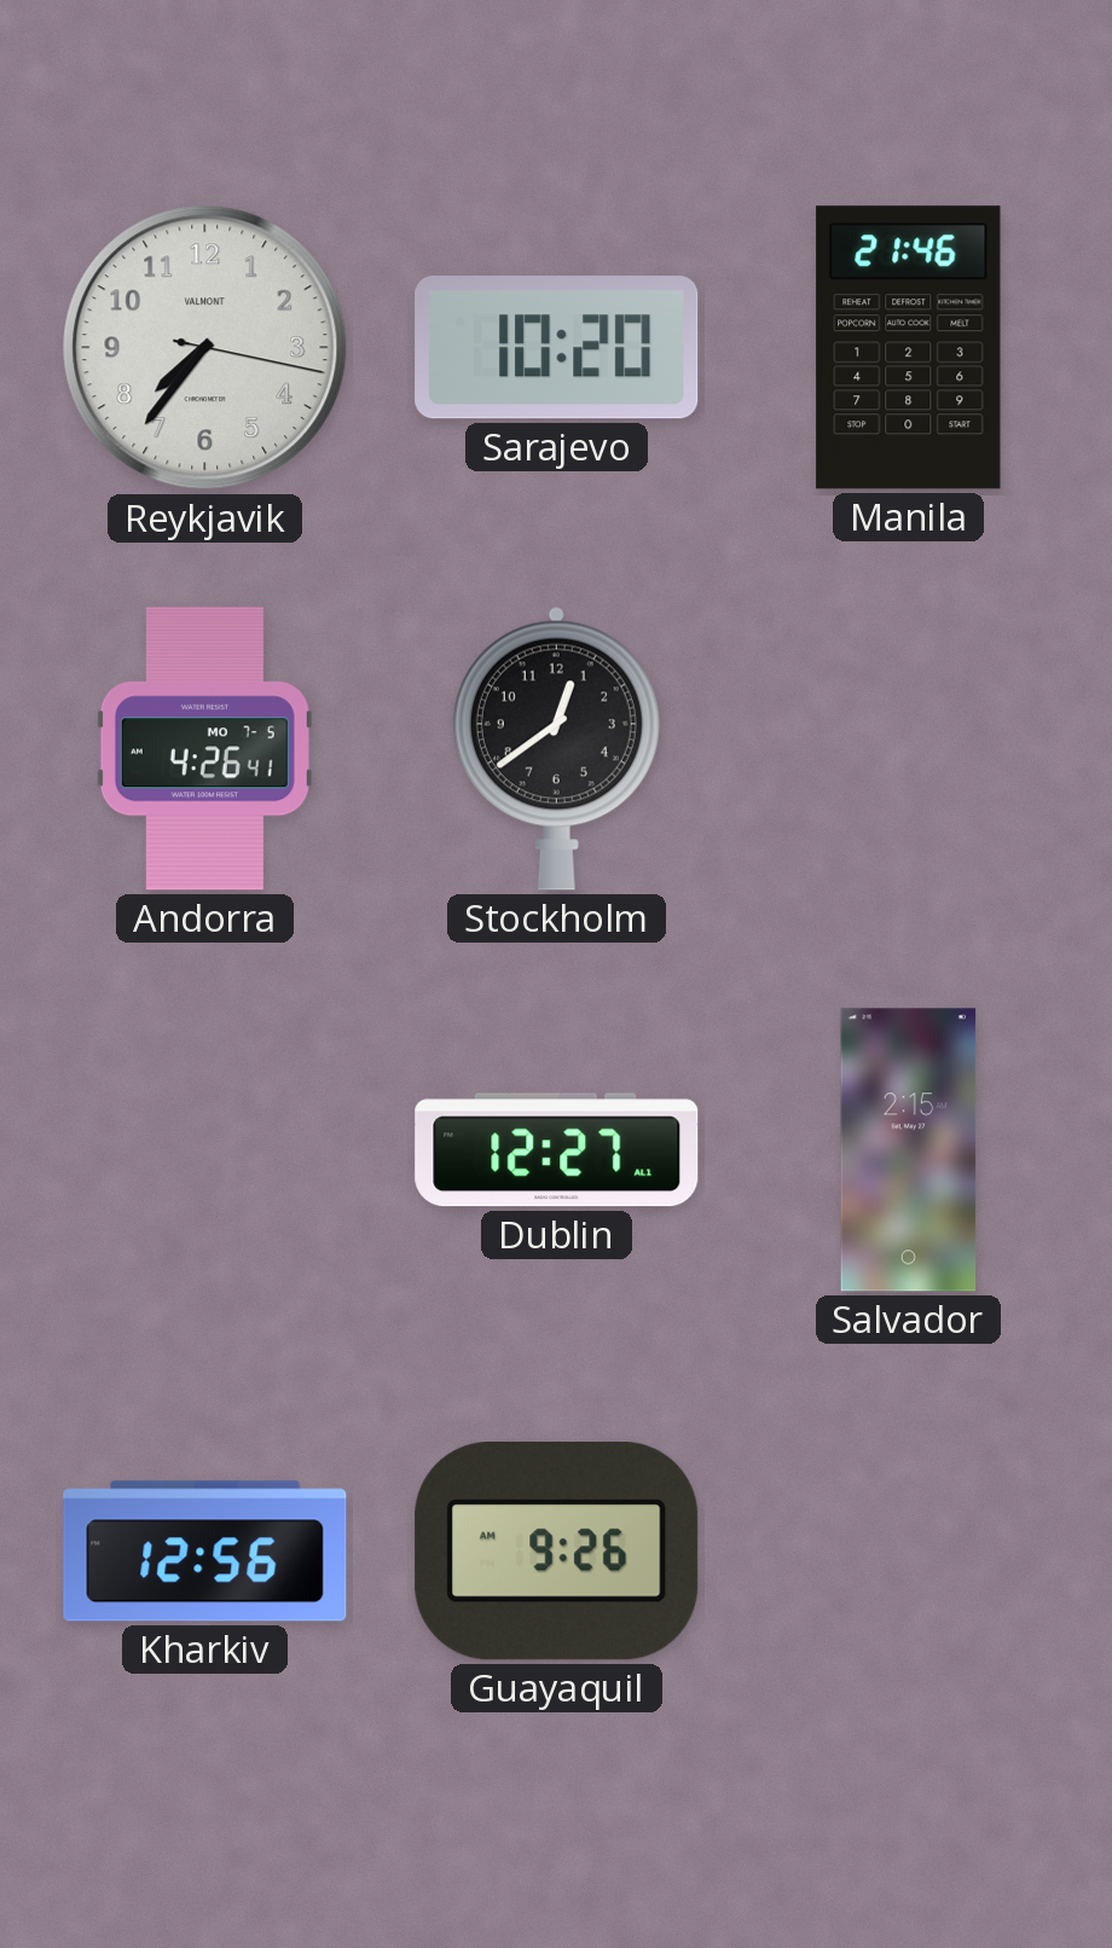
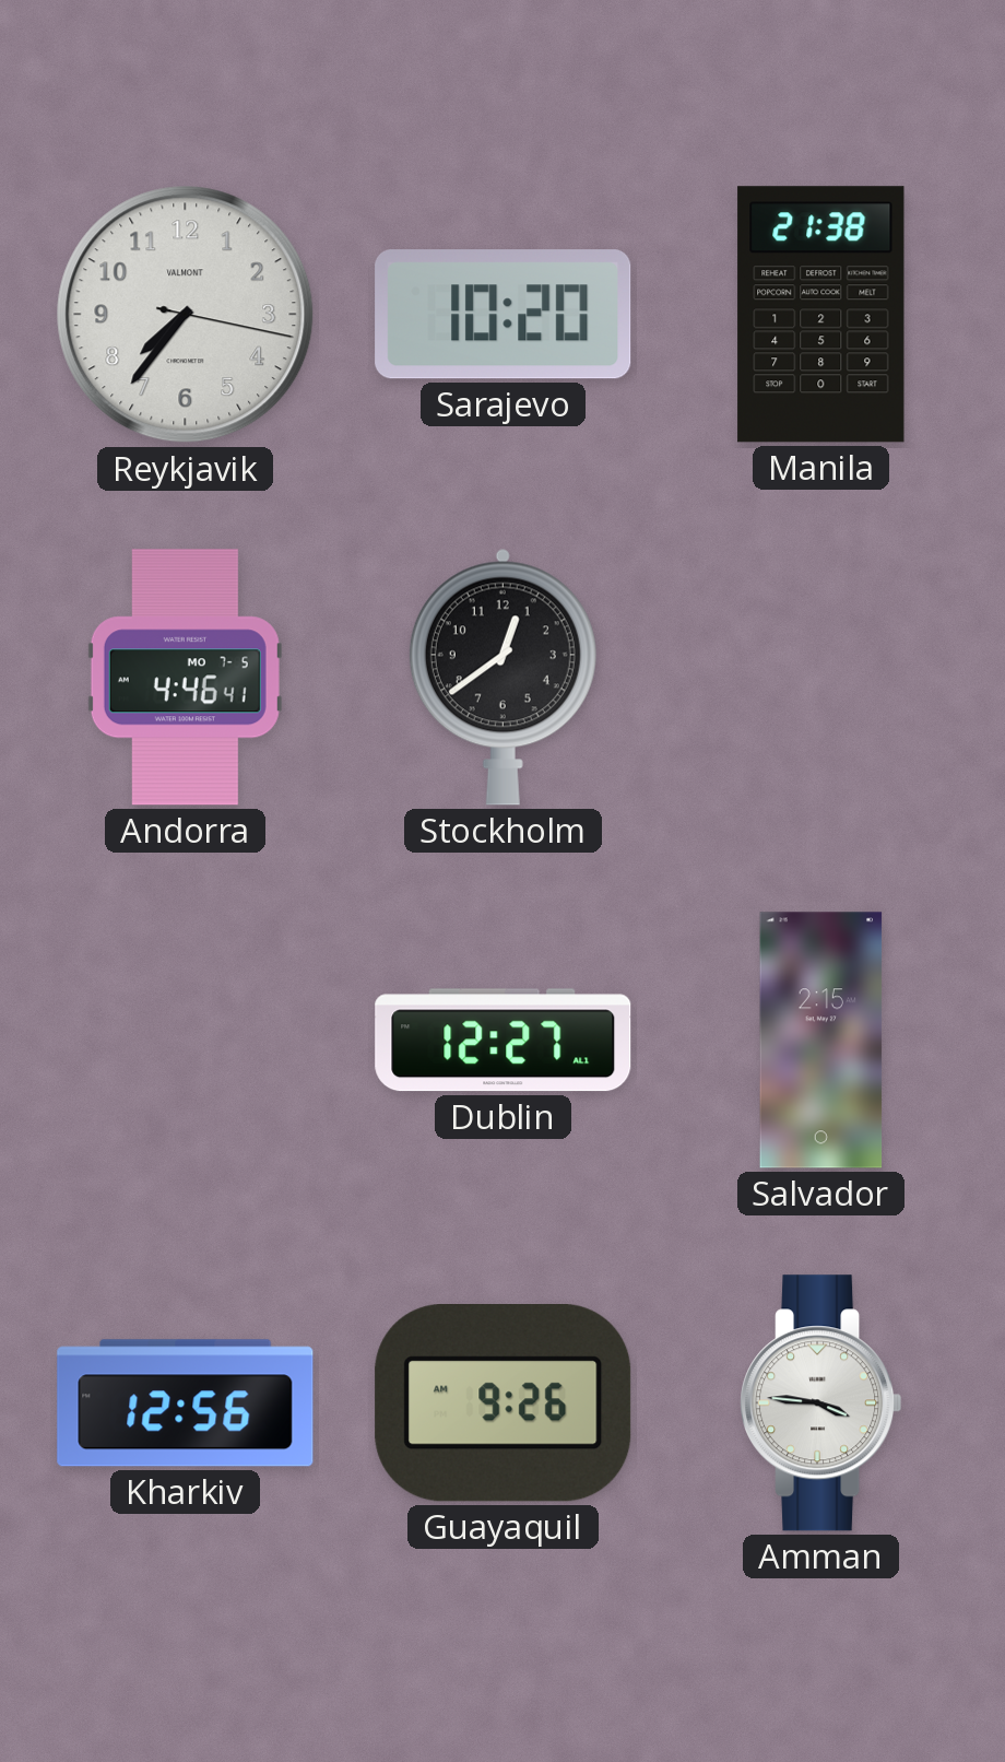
Manila: 21:46 -> 21:38 (821, 315)
Andorra: 4:26 -> 4:46 (185, 678)
Amman: none -> 3:46 (821, 1403)
